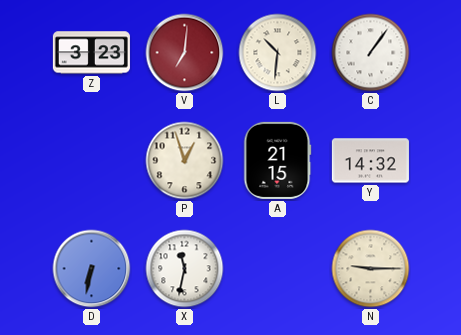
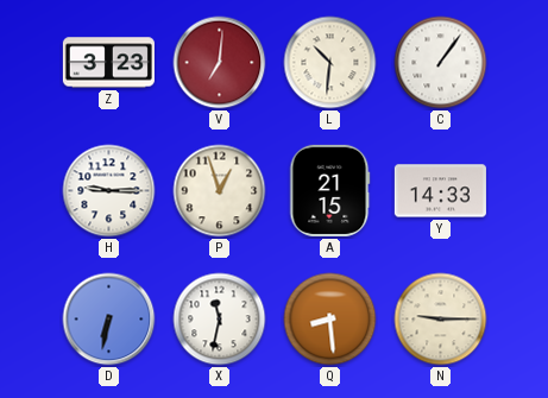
H: none -> 9:15 (109, 191)
Y: 14:32 -> 14:33 (440, 191)
Q: none -> 8:29 (330, 320)
